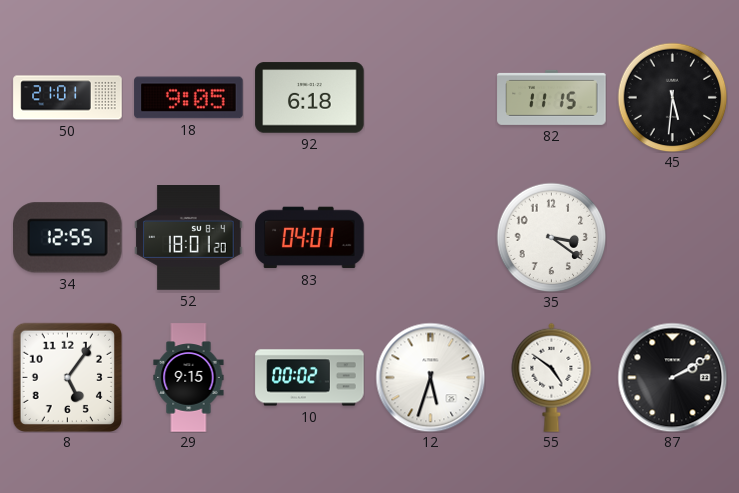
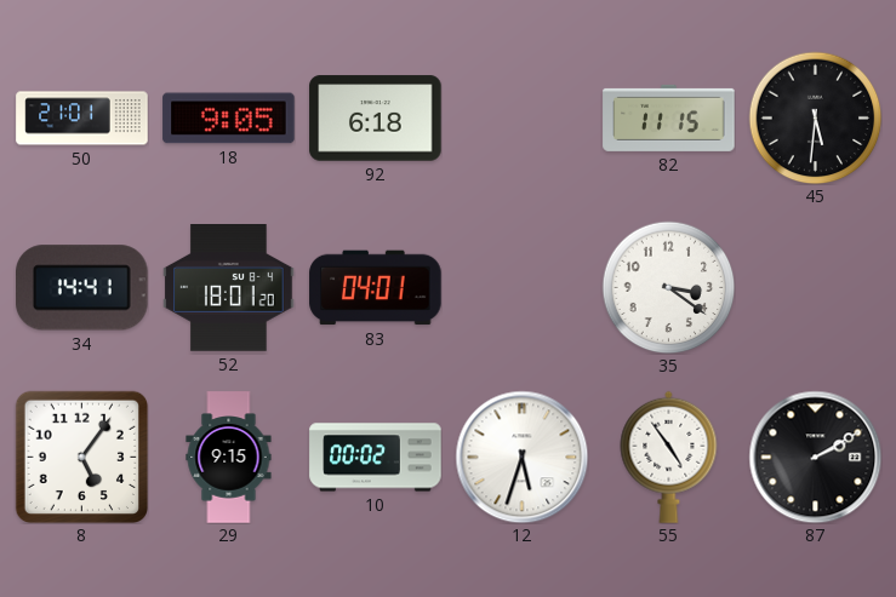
34: 12:55 -> 14:41 (82, 288)
55: 4:51 -> 4:54 (669, 457)
